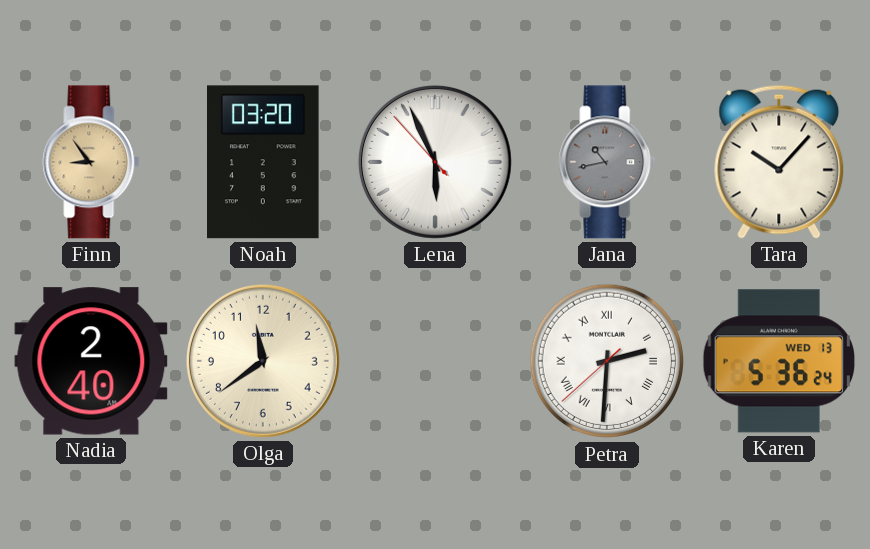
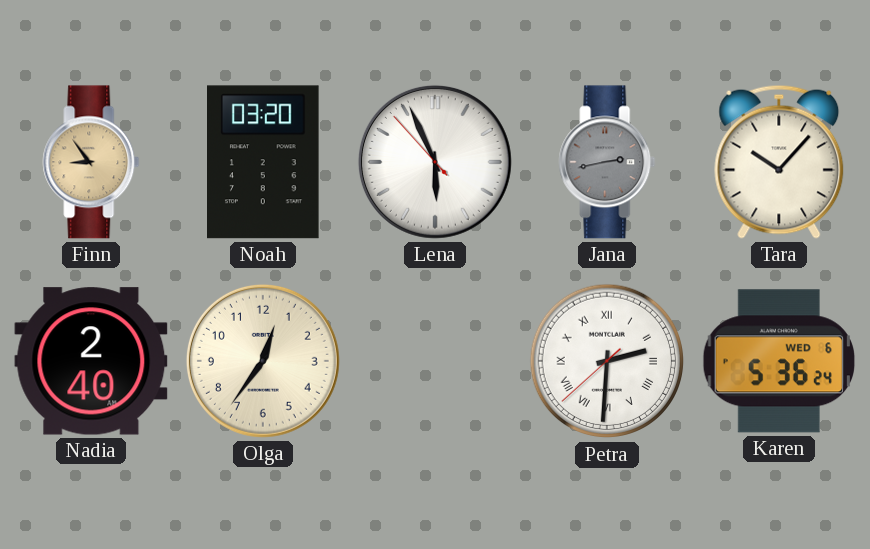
Jana: 10:43 -> 2:43 (607, 162)
Olga: 11:39 -> 12:36 (263, 361)
Karen date: WED 13 -> WED 6 (778, 361)
